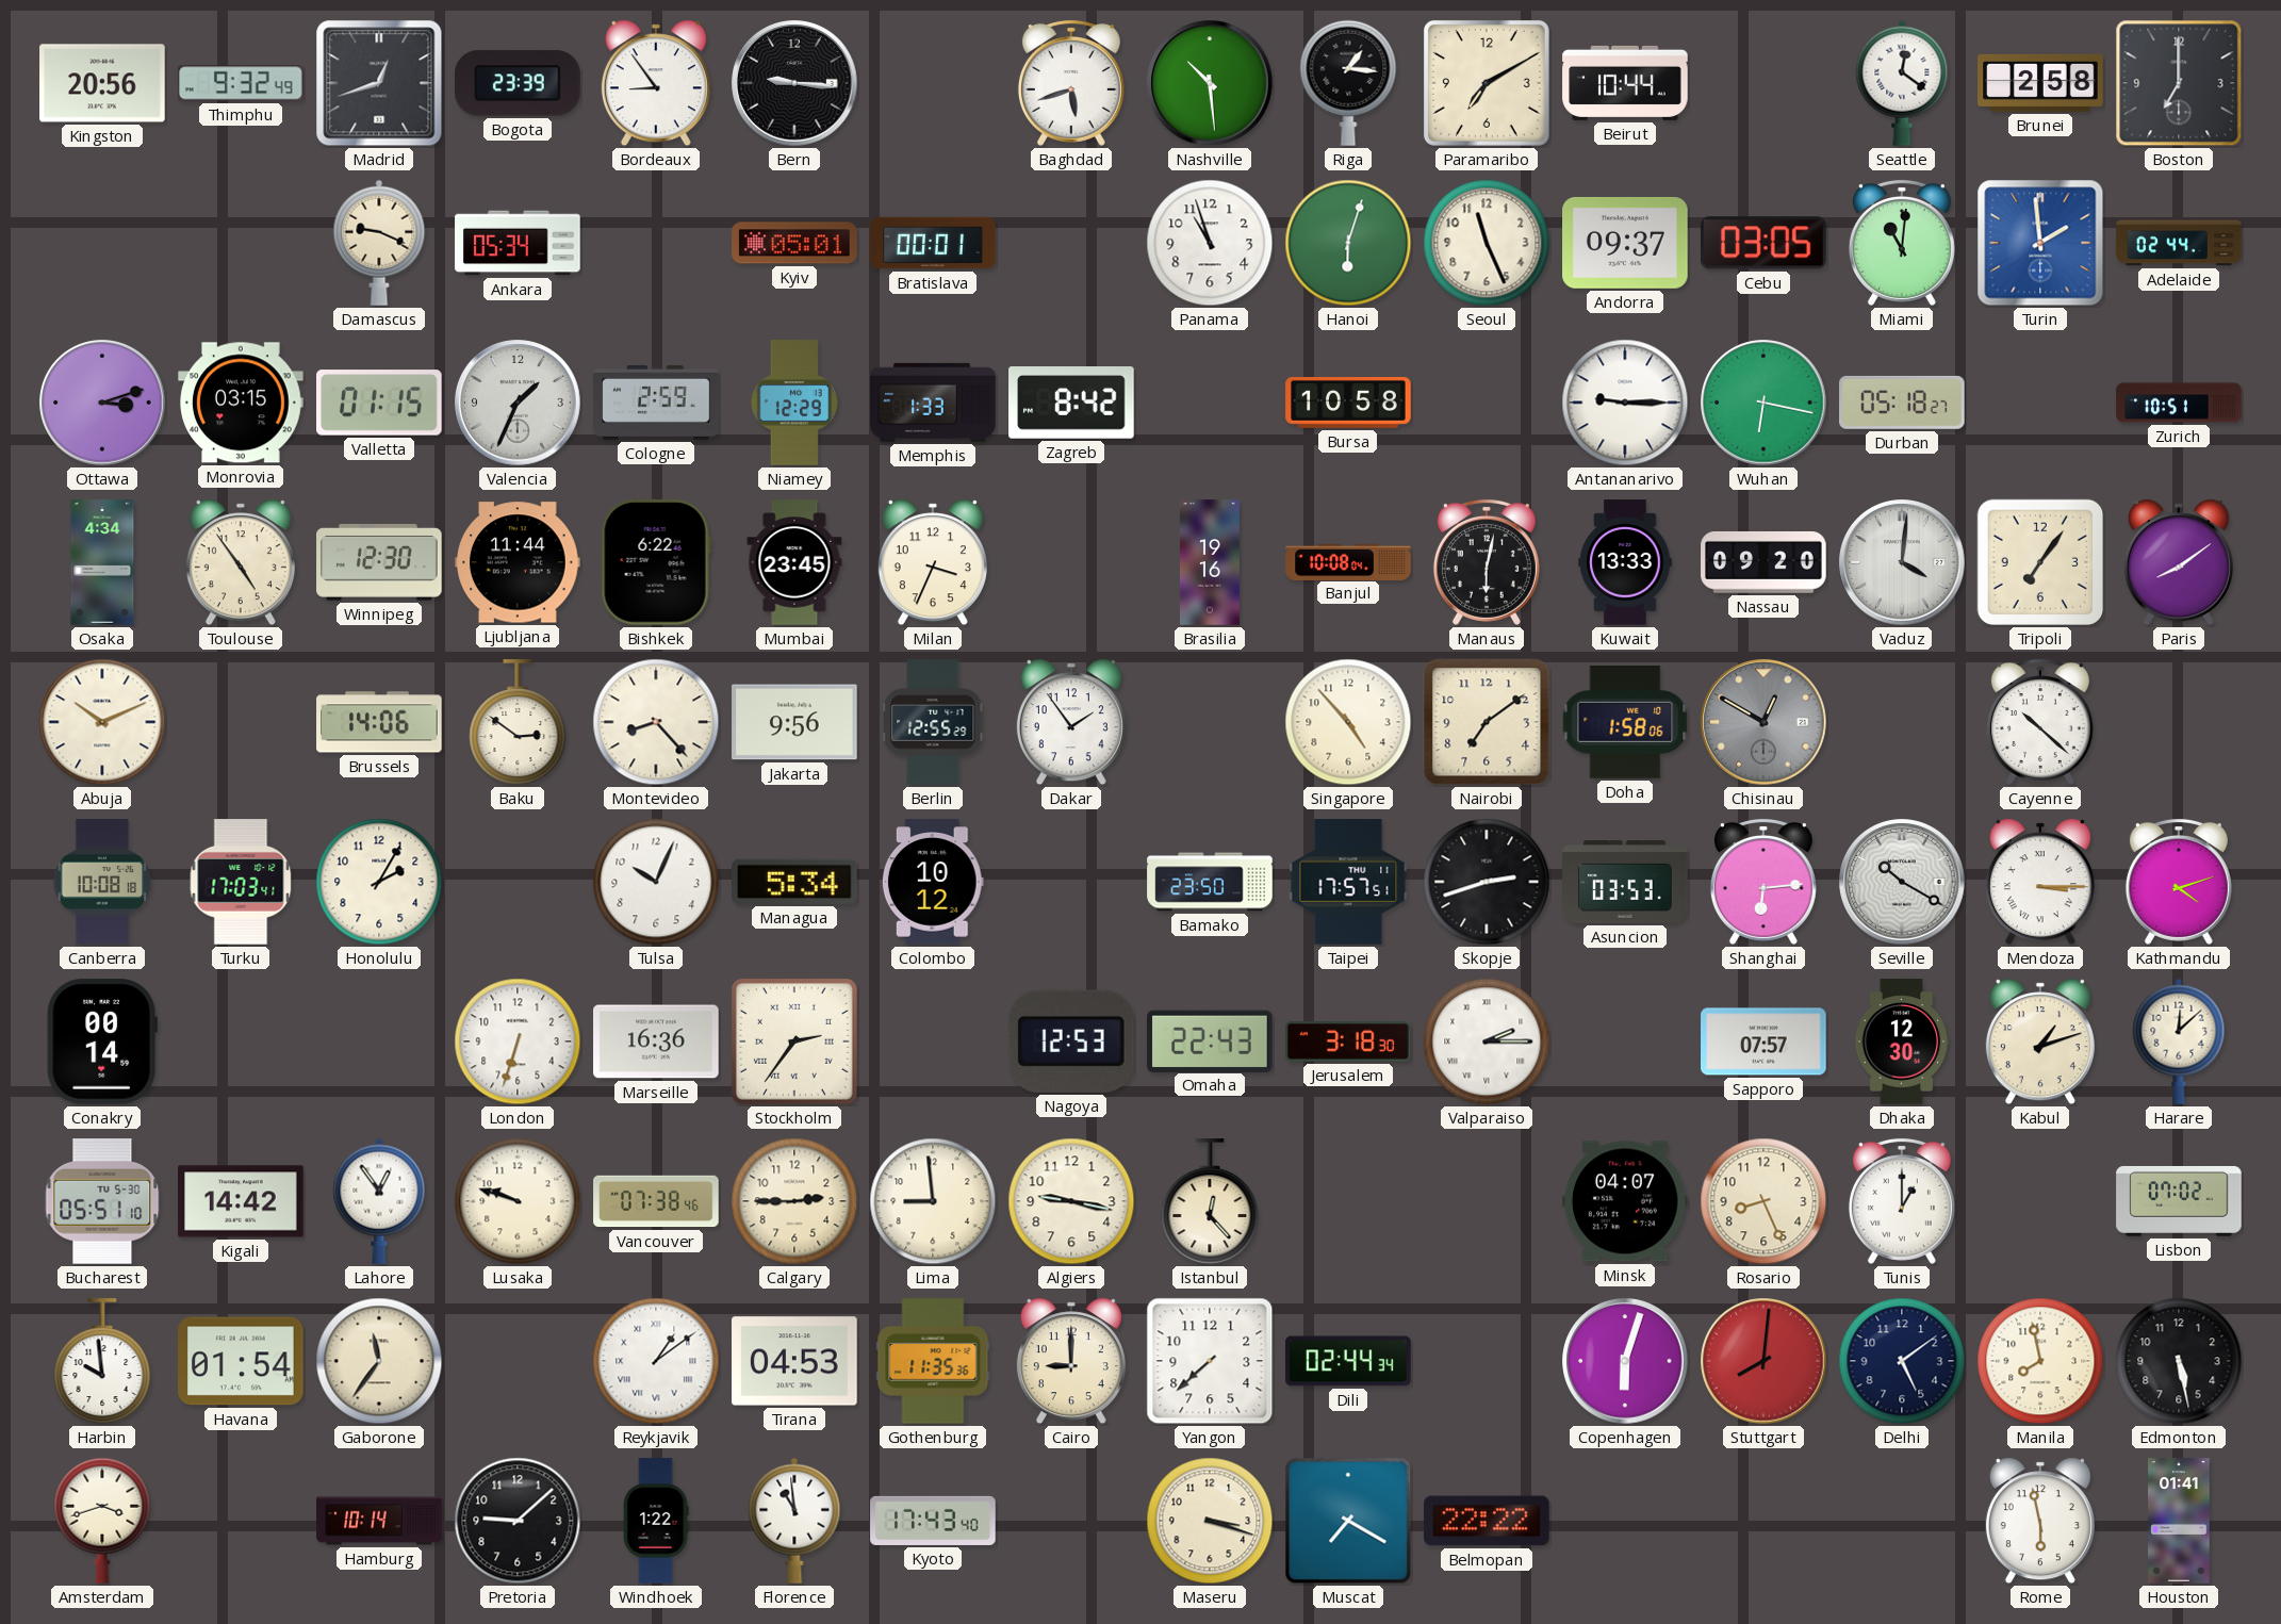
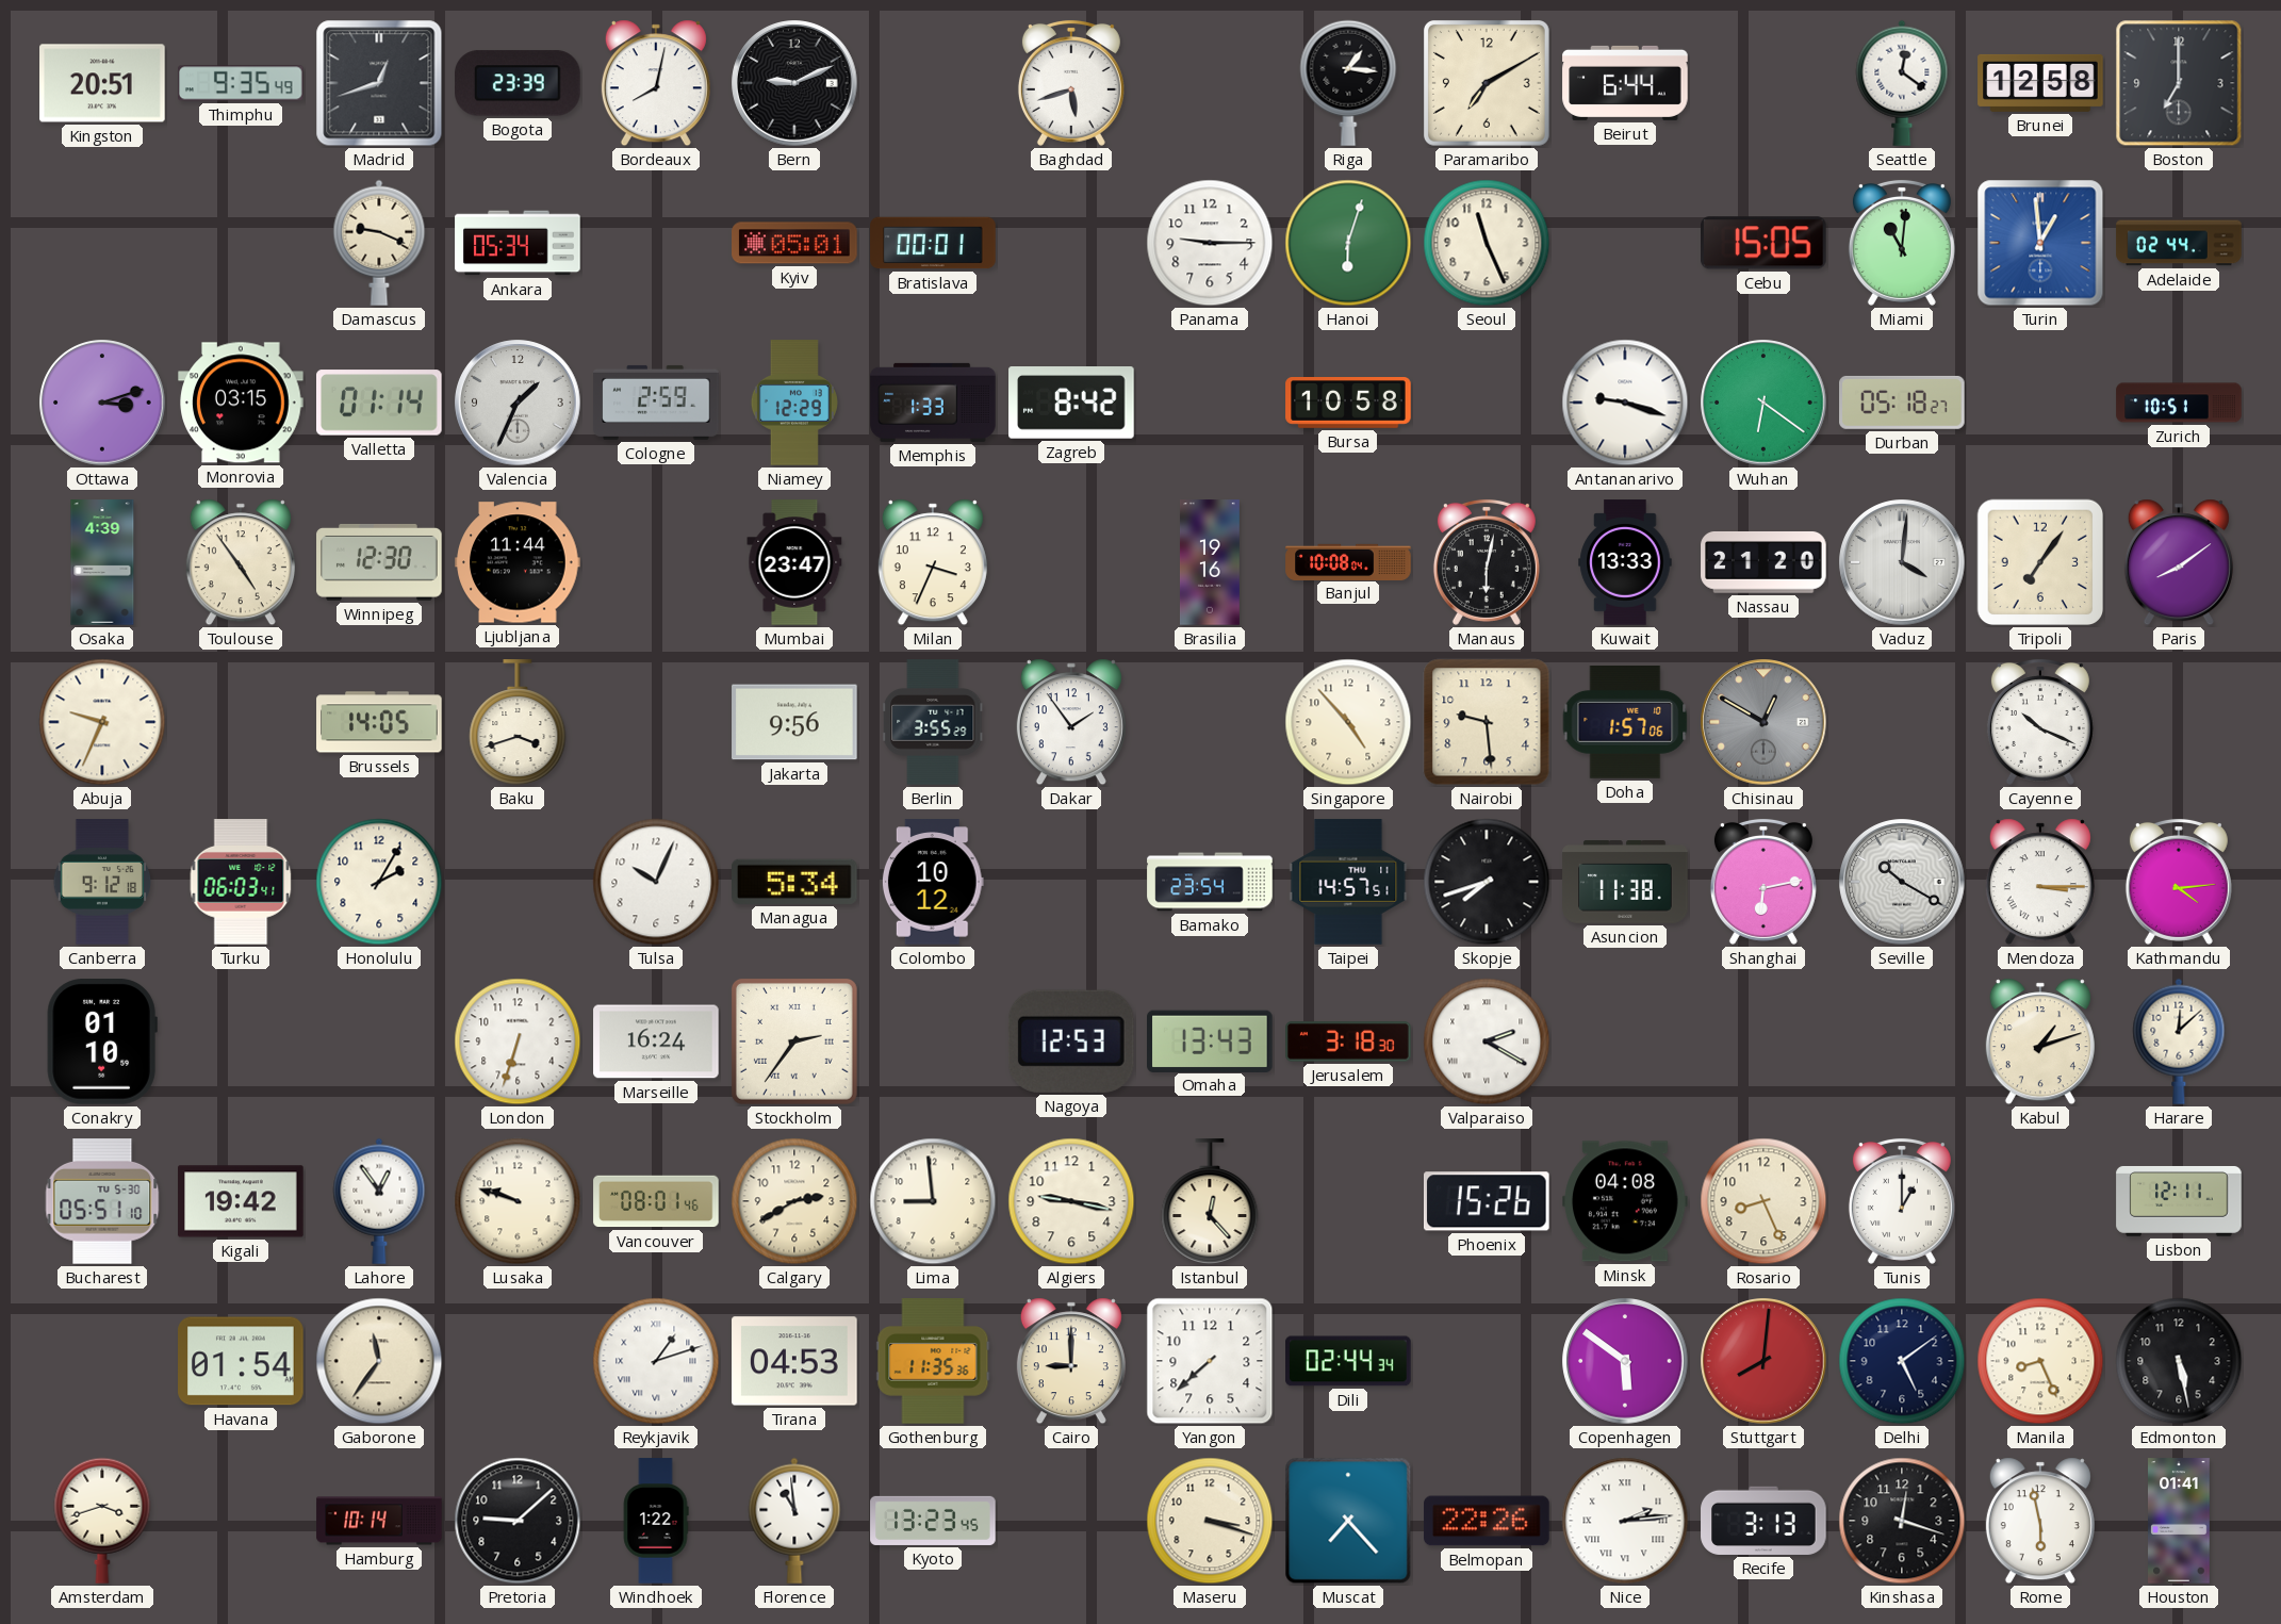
Kingston: 20:56 -> 20:51 (102, 83)
Thimphu: 9:32 -> 9:35 (242, 83)
Bordeaux: 8:54 -> 8:02 (656, 83)
Bern: 9:16 -> 9:11 (794, 83)
Nashville: 10:29 -> none (1210, 83)
Beirut: 10:44 -> 6:44 (1625, 83)
Brunei: 2:58 -> 12:58 (2040, 83)
Panama: 10:57 -> 9:15 (1210, 243)
Andorra: 09:37 -> none (1625, 243)
Cebu: 03:05 -> 15:05 (1765, 243)
Turin: 1:59 -> 12:59 (2040, 243)
Valletta: 01:15 -> 01:14 (380, 403)
Antananarivo: 9:15 -> 9:18 (1625, 403)
Wuhan: 6:17 -> 6:21 (1763, 403)
Osaka: 4:34 -> 4:39 (102, 562)
Bishkek: 6:22 -> none (656, 563)
Mumbai: 23:45 -> 23:47 (794, 562)
Nassau: 09:20 -> 21:20 (1763, 562)
Abuja: 10:11 -> 9:34 (102, 722)
Brussels: 14:06 -> 14:05 (379, 722)
Baku: 2:51 -> 3:42 (518, 723)
Montevideo: 8:23 -> none (656, 722)
Berlin: 12:55 -> 3:55 (933, 722)
Nairobi: 7:09 -> 9:29 (1487, 722)
Doha: 1:58 -> 1:57 (1625, 723)
Cayenne: 10:22 -> 10:19 (2040, 722)
Canberra: 10:08 -> 9:12 (102, 882)
Turku: 17:03 -> 06:03 (241, 882)
Bamako: 23:50 -> 23:54 (1210, 882)
Taipei: 17:57 -> 14:57 (1348, 882)
Skopje: 2:42 -> 7:42 (1487, 882)
Asuncion: 03:53 -> 11:38 (1625, 883)
Shanghai: 6:14 -> 6:13 (1763, 882)
Kathmandu: 4:12 -> 4:14 (2179, 882)
Conakry: 00:14 -> 01:10 (102, 1041)
Marseille: 16:36 -> 16:24 (656, 1041)
Omaha: 22:43 -> 13:43 (1211, 1040)
Valparaiso: 2:15 -> 2:20 (1487, 1041)
Sapporo: 07:57 -> none (1763, 1041)
Dhaka: 12:30 -> none (1902, 1041)
Kigali: 14:42 -> 19:42 (241, 1201)
Vancouver: 07:38 -> 08:01 (656, 1201)
Calgary: 2:45 -> 2:40 (794, 1201)
Phoenix: none -> 15:26 (1488, 1201)
Minsk: 04:07 -> 04:08 (1625, 1201)
Lisbon: 07:02 -> 12:11 (2179, 1201)
Harbin: 9:59 -> none (102, 1362)
Reykjavik: 1:09 -> 1:12 (656, 1361)
Copenhagen: 6:03 -> 5:51 (1625, 1361)
Manila: 7:58 -> 8:26 (2040, 1361)
Kyoto: 17:43 -> 13:23 (933, 1521)
Muscat: 7:20 -> 7:23 (1348, 1521)
Belmopan: 22:22 -> 22:26 (1487, 1521)
Nice: none -> 2:14 (1625, 1521)
Recife: none -> 3:13 (1763, 1521)
Kinshasa: none -> 12:18 (1902, 1521)
